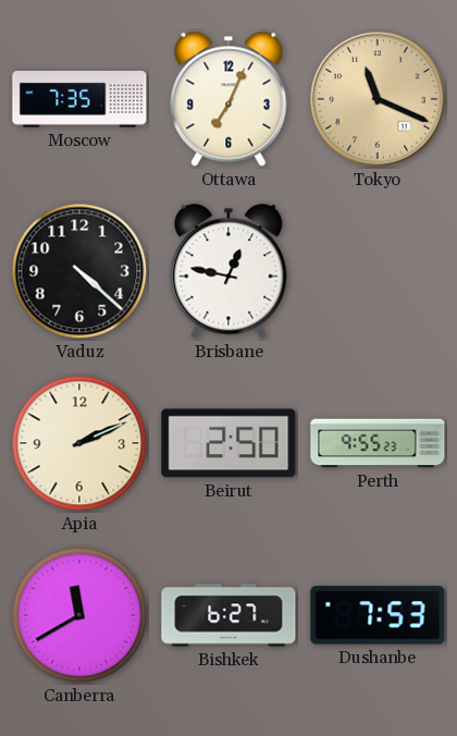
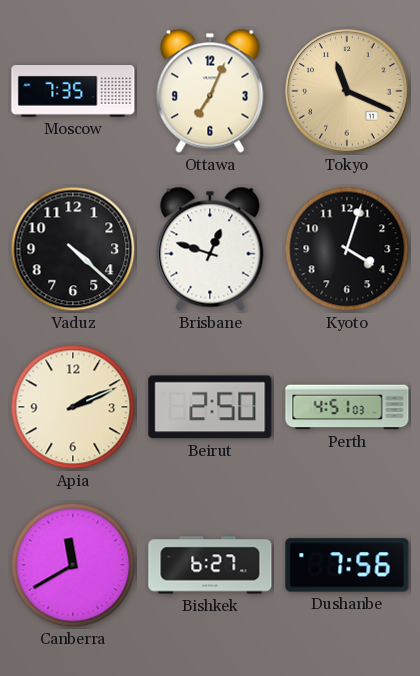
Brisbane: 12:47 -> 12:48 (210, 249)
Kyoto: none -> 4:03 (347, 249)
Perth: 9:55 -> 4:51 (347, 407)
Dushanbe: 7:53 -> 7:56 (347, 565)
